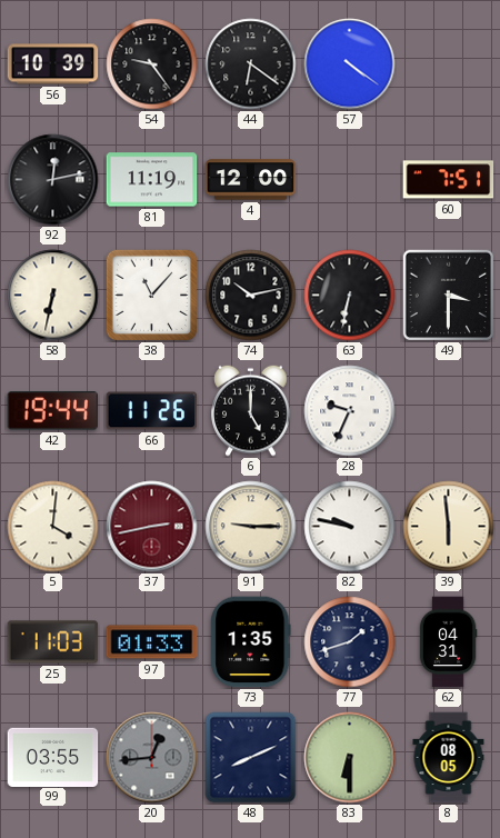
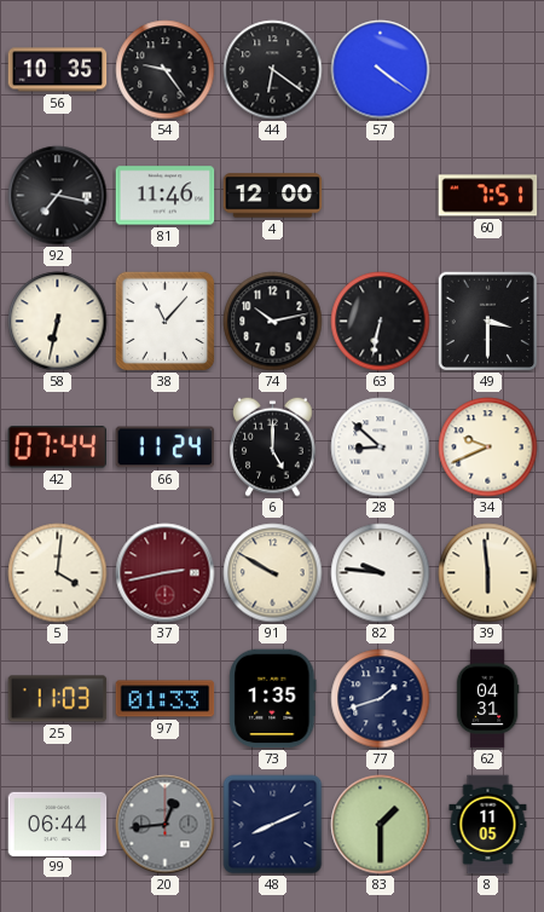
56: 10:39 -> 10:35 (58, 70)
92: 12:13 -> 7:17 (58, 196)
81: 11:19 -> 11:46 (166, 196)
42: 19:44 -> 07:44 (58, 448)
66: 11:26 -> 11:24 (166, 448)
28: 9:34 -> 8:52 (381, 448)
34: none -> 9:41 (488, 448)
91: 9:15 -> 9:50 (273, 573)
82: 9:47 -> 9:46 (381, 573)
99: 03:55 -> 06:44 (58, 824)
83: 6:30 -> 1:30 (381, 825)
8: 08:05 -> 11:05 (488, 825)
